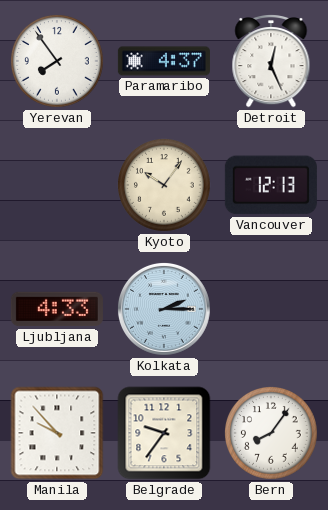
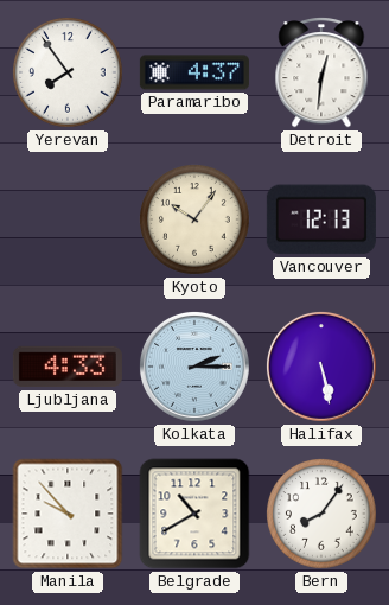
Detroit: 12:26 -> 12:31 (321, 74)
Halifax: none -> 5:28 (321, 367)
Belgrade: 9:36 -> 10:40 (194, 514)
